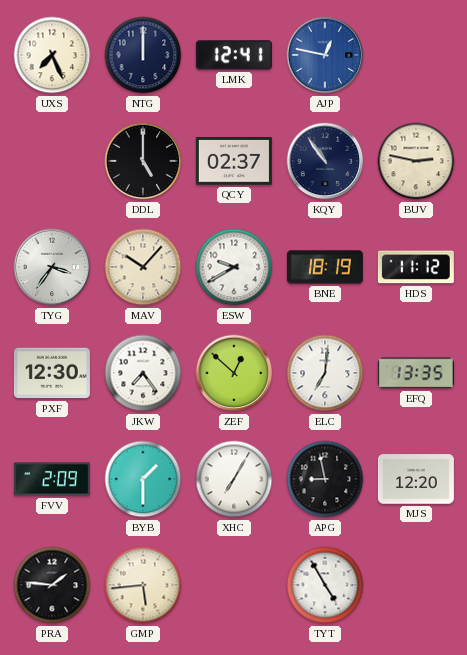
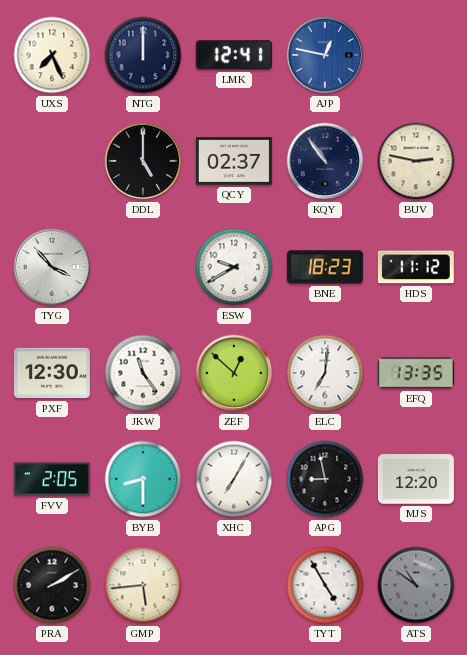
TYG: 3:36 -> 3:53 (52, 267)
MAV: 10:07 -> none (143, 267)
BNE: 18:19 -> 18:23 (325, 267)
JKW: 7:24 -> 11:24 (143, 373)
FVV: 2:09 -> 2:05 (52, 479)
BYB: 1:30 -> 8:30 (143, 479)
PRA: 1:46 -> 2:10 (52, 585)
ATS: none -> 10:51 (416, 585)
